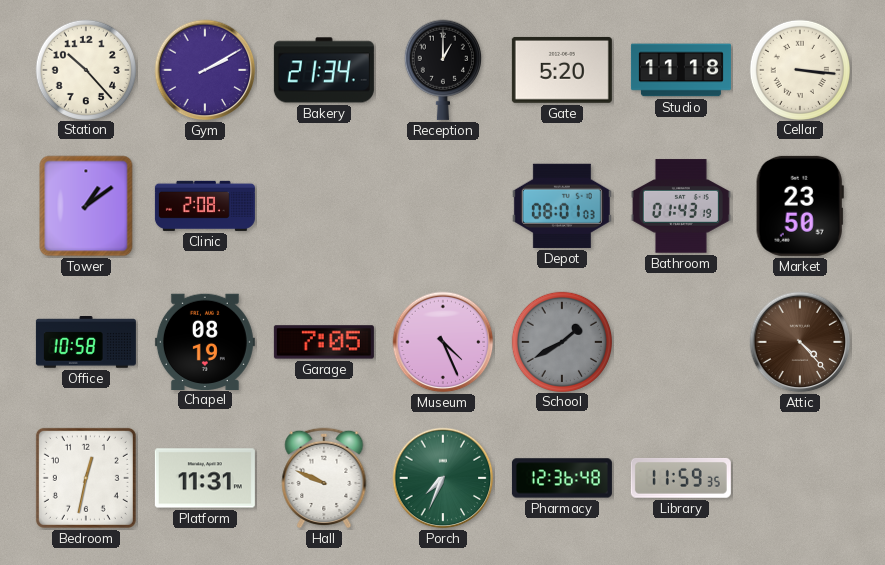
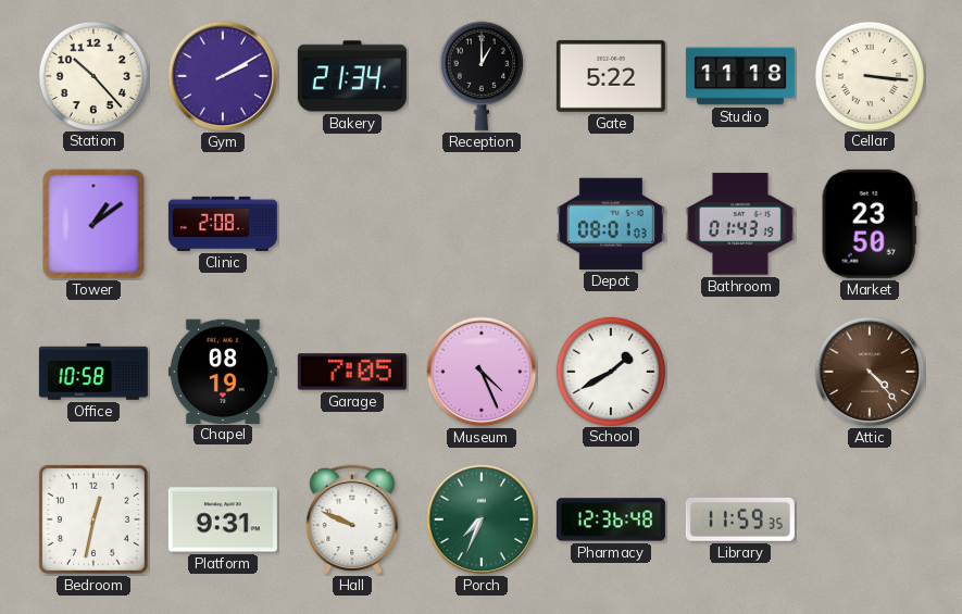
Gate: 5:20 -> 5:22 (611, 76)
School dial: grey -> white (610, 371)
Platform: 11:31 -> 9:31 (223, 519)
